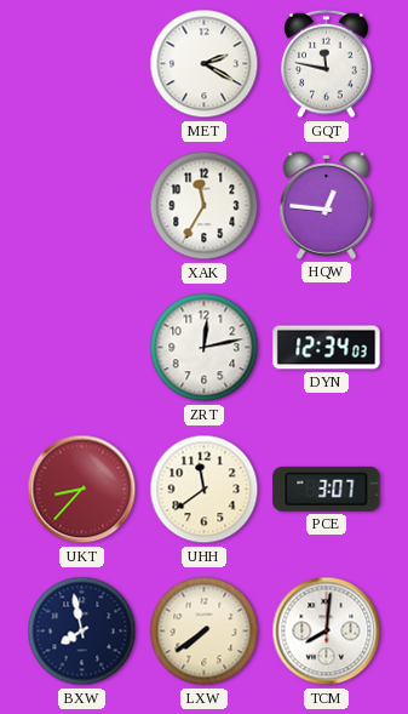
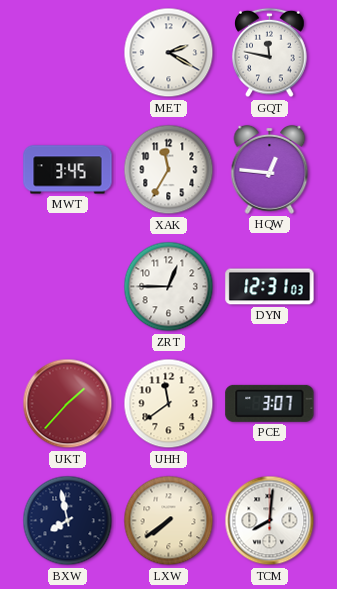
MWT: none -> 3:45 (68, 170)
ZRT: 12:13 -> 12:45 (169, 287)
DYN: 12:34 -> 12:31 (270, 287)
UKT: 8:37 -> 1:37 (68, 404)
